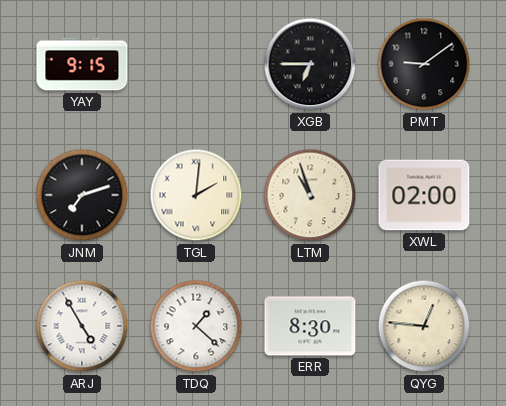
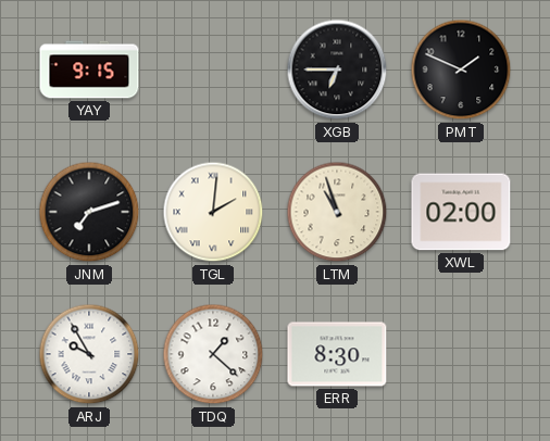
PMT: 9:09 -> 1:49 (461, 70)
ARJ: 4:55 -> 9:55 (89, 354)
QYG: 12:46 -> none (424, 326)
